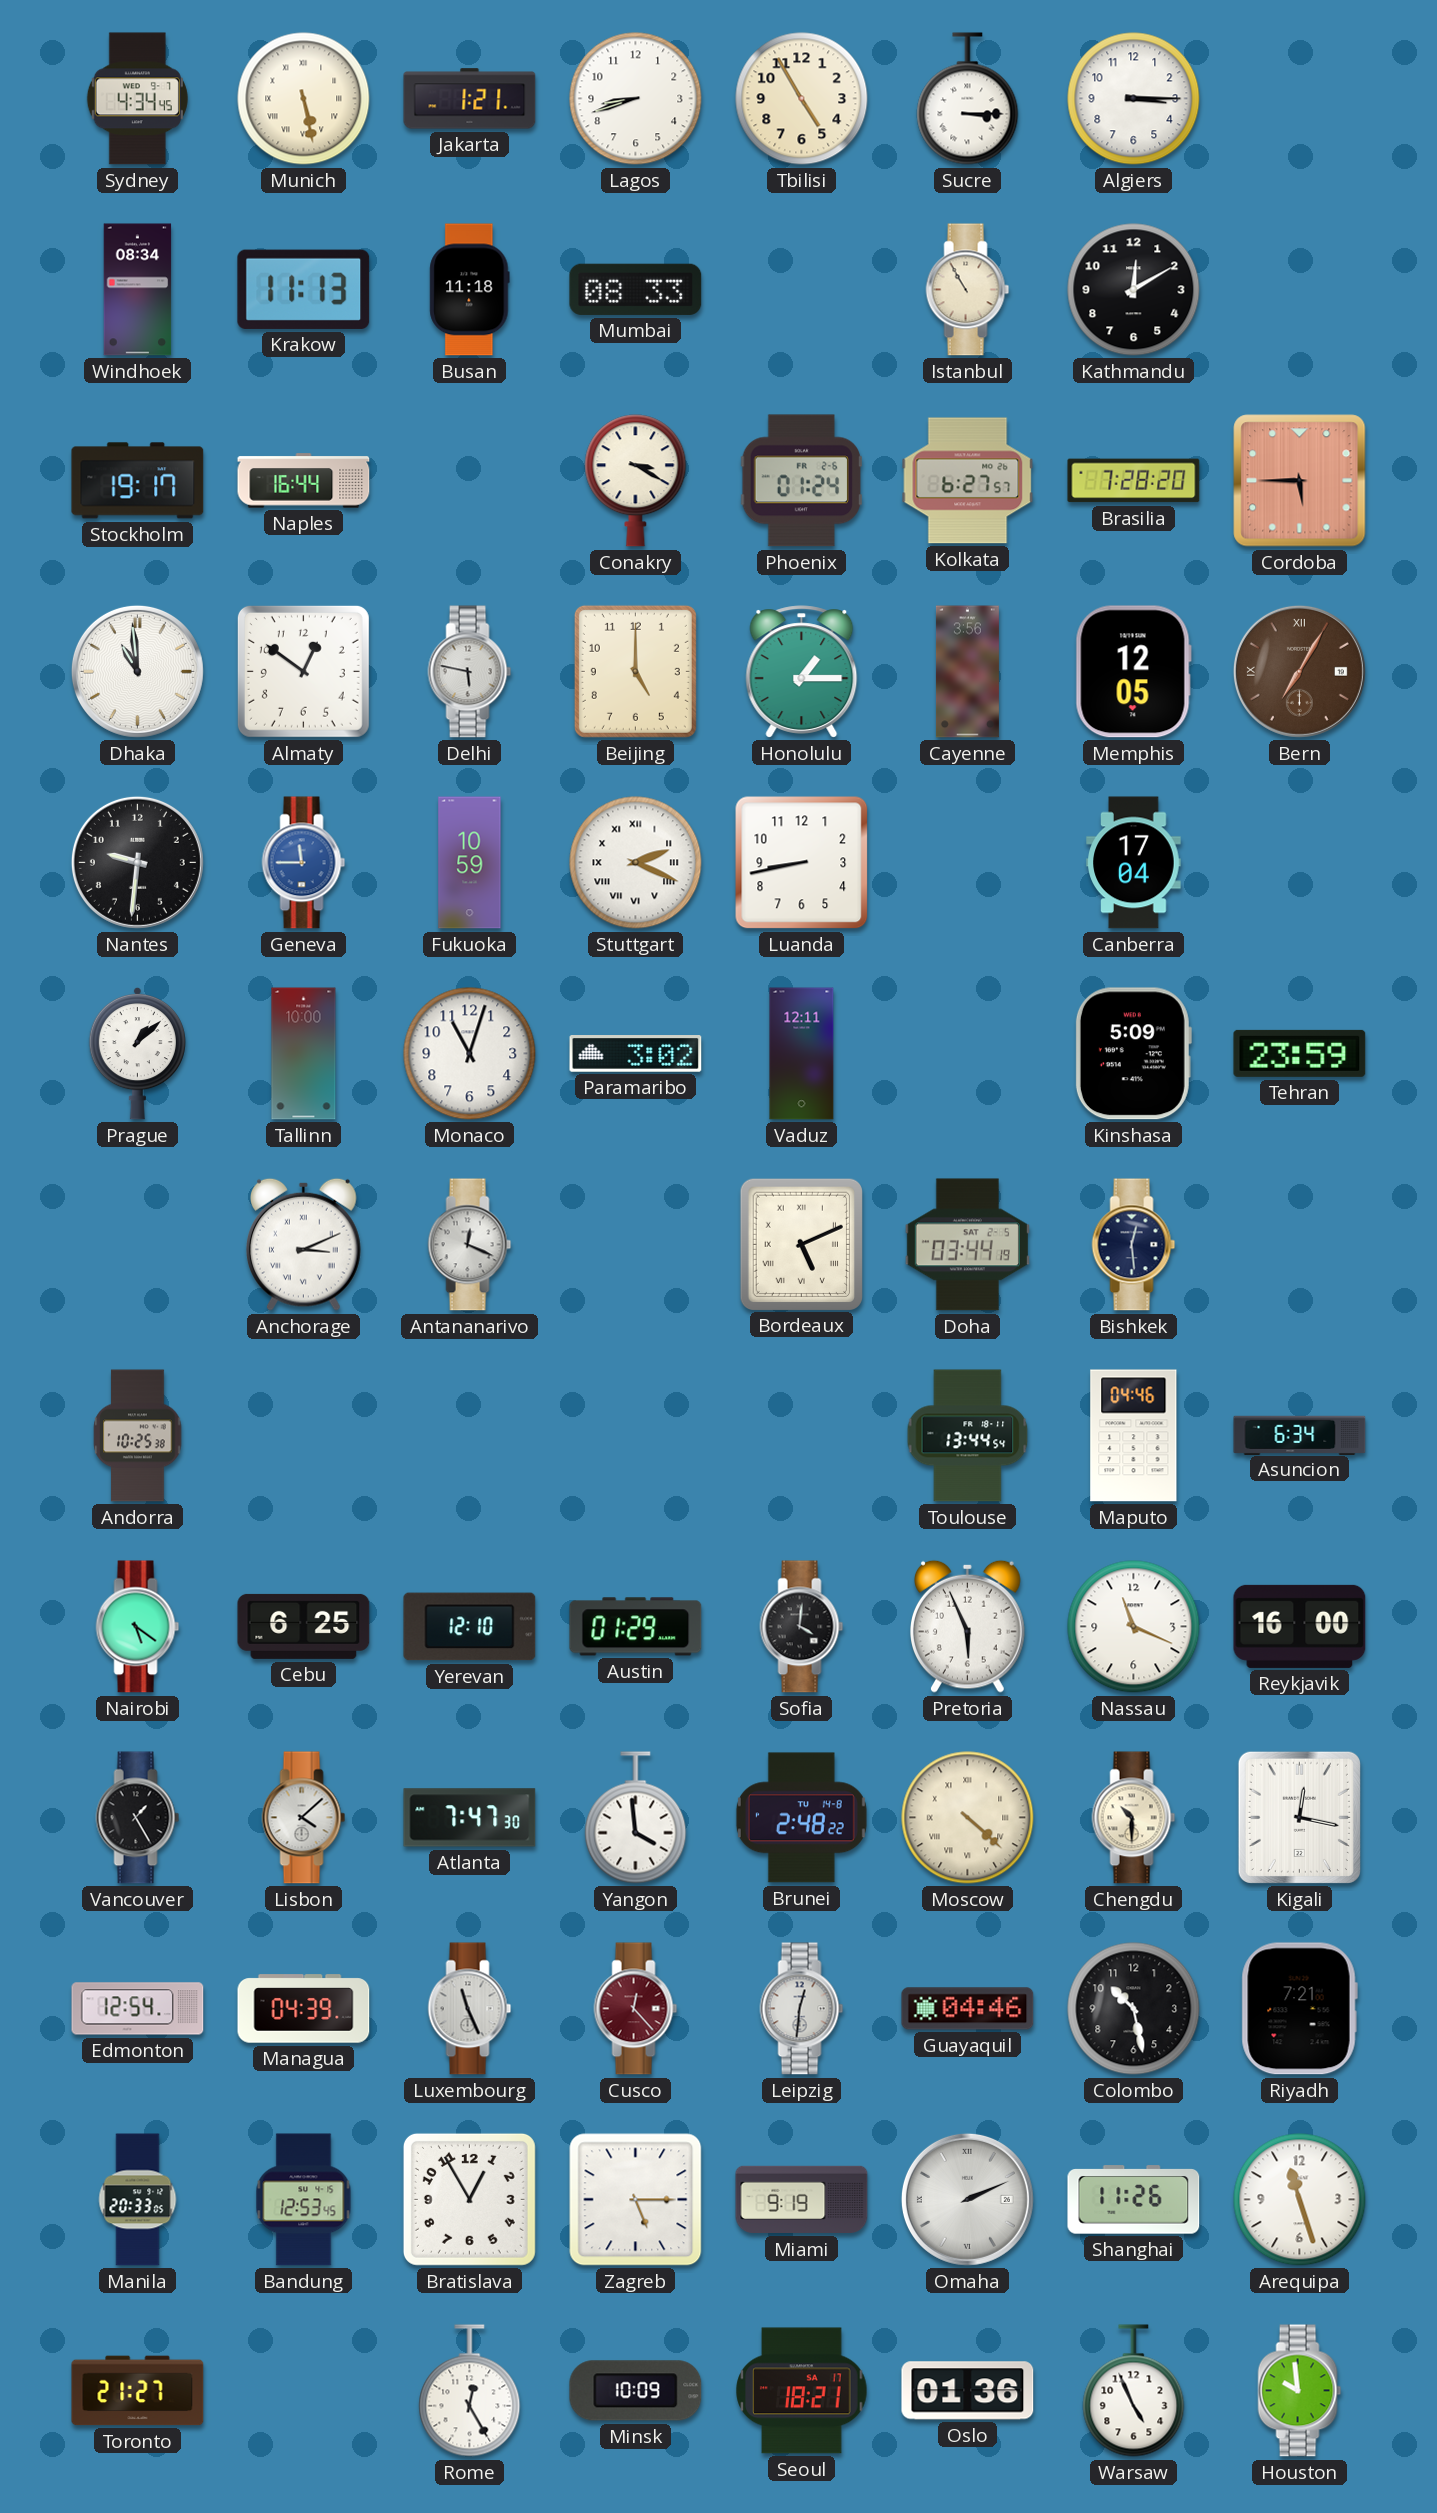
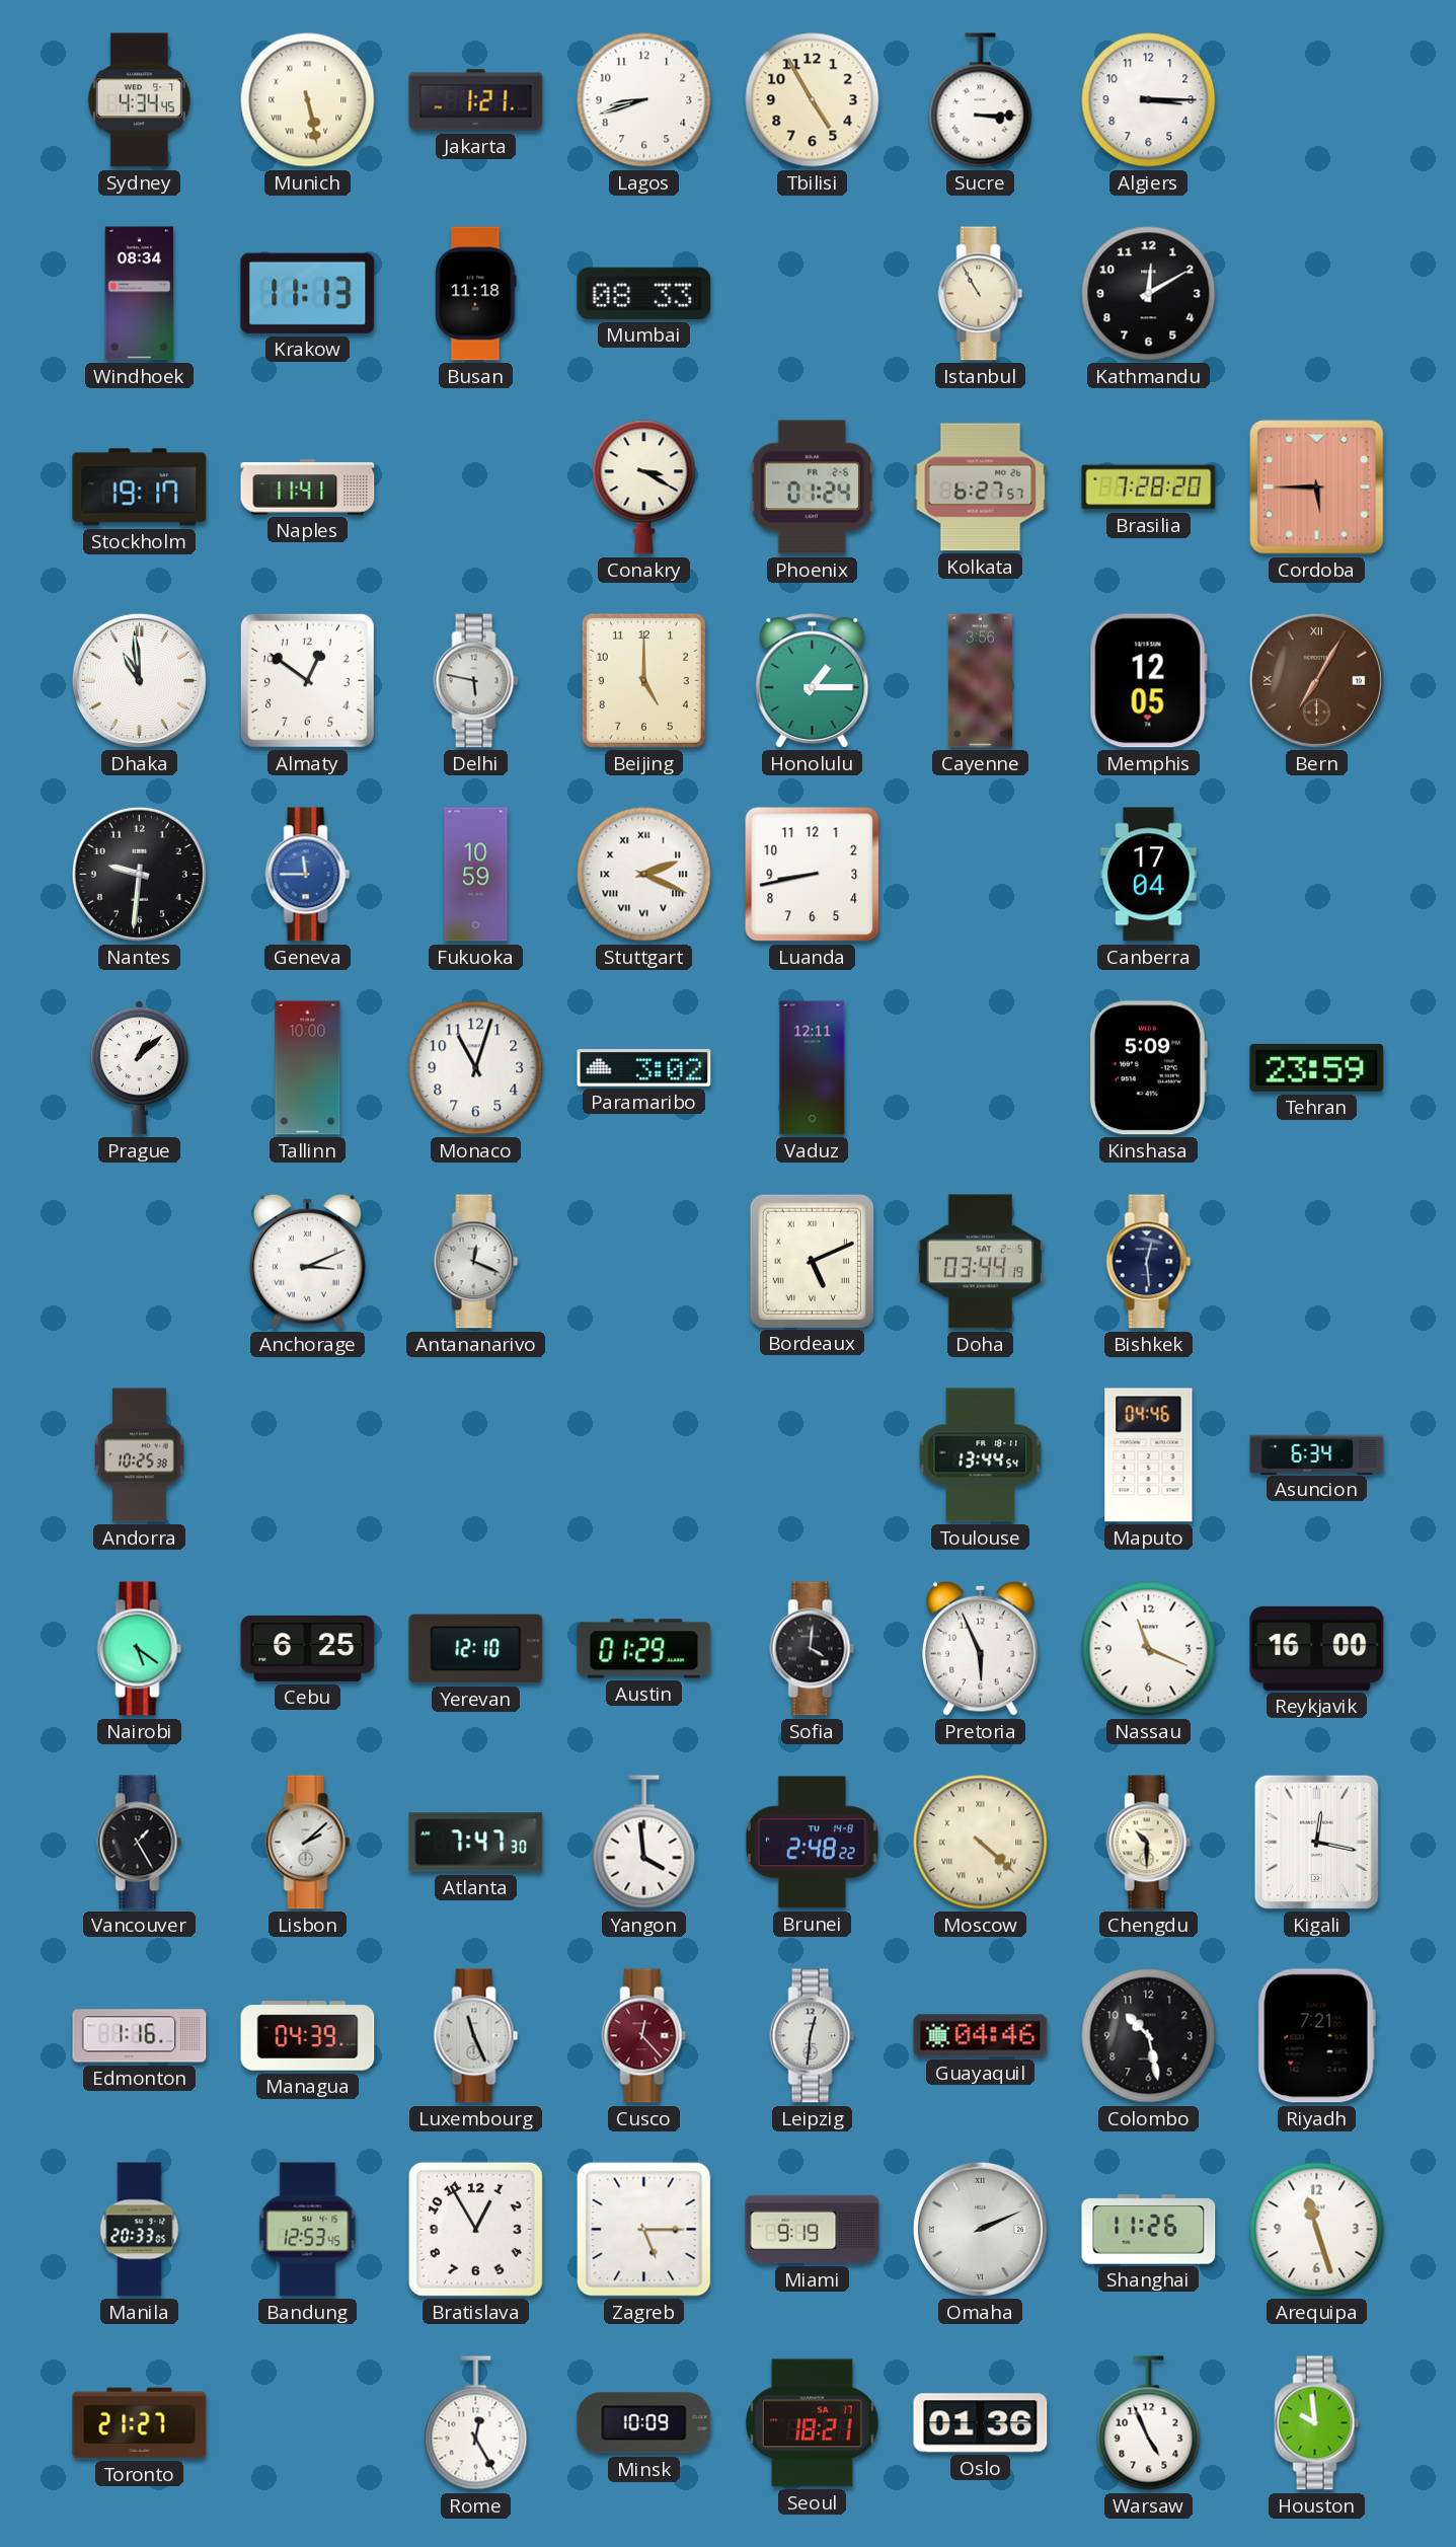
Naples: 16:44 -> 11:41 (308, 488)
Lisbon: 4:08 -> 2:08 (308, 1843)
Edmonton: 12:54 -> 1:16 (140, 2036)
